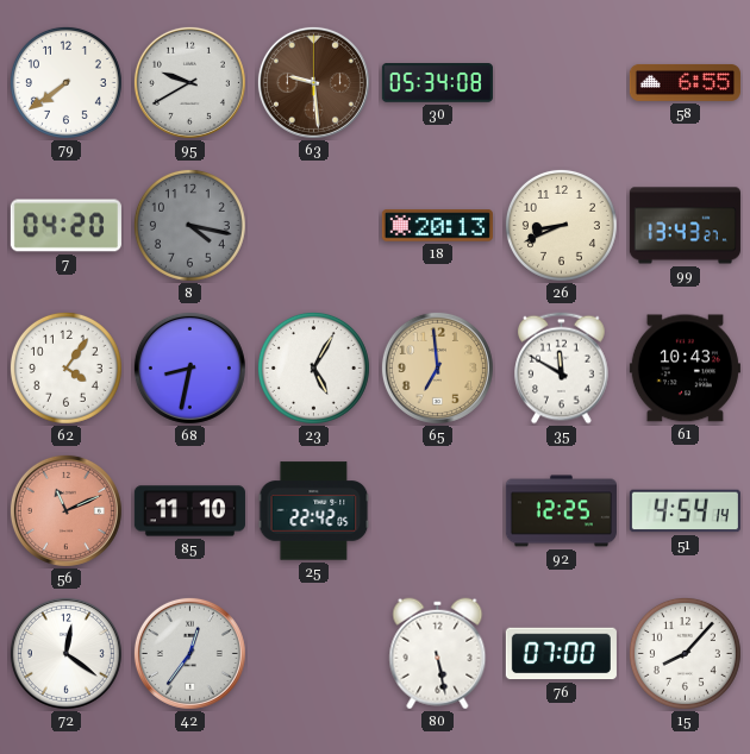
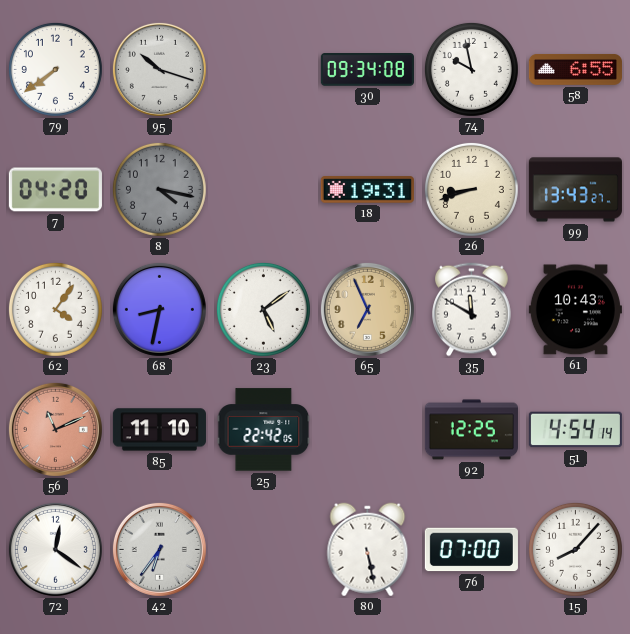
95: 9:40 -> 10:18 (159, 69)
63: 9:29 -> none (313, 82)
30: 05:34 -> 09:34 (367, 70)
74: none -> 9:58 (471, 69)
18: 20:13 -> 19:31 (367, 190)
26: 8:41 -> 8:42 (471, 189)
23: 5:05 -> 5:09 (263, 309)
65: 6:59 -> 6:56 (367, 309)
42: 12:36 -> 6:36 (159, 549)
